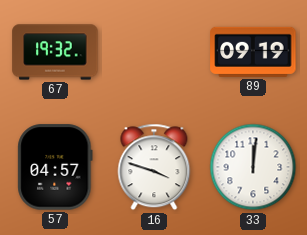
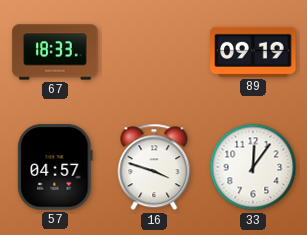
67: 19:32 -> 18:33 (55, 52)
33: 12:01 -> 12:06 (253, 167)
